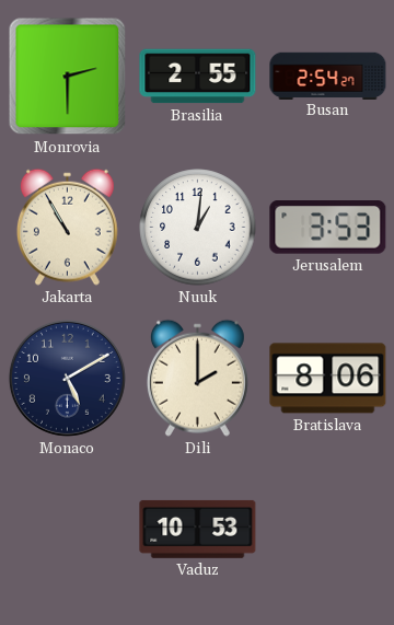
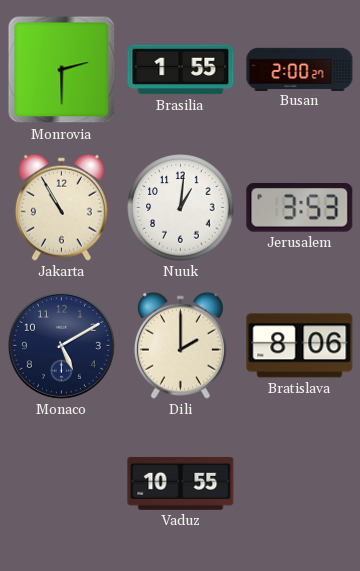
Brasilia: 2:55 -> 1:55 (181, 70)
Busan: 2:54 -> 2:00 (300, 69)
Vaduz: 10:53 -> 10:55 (181, 483)
